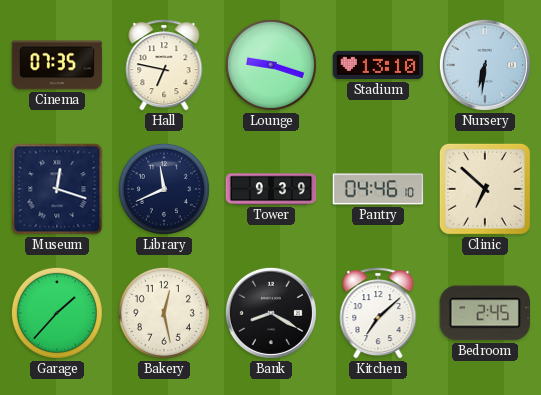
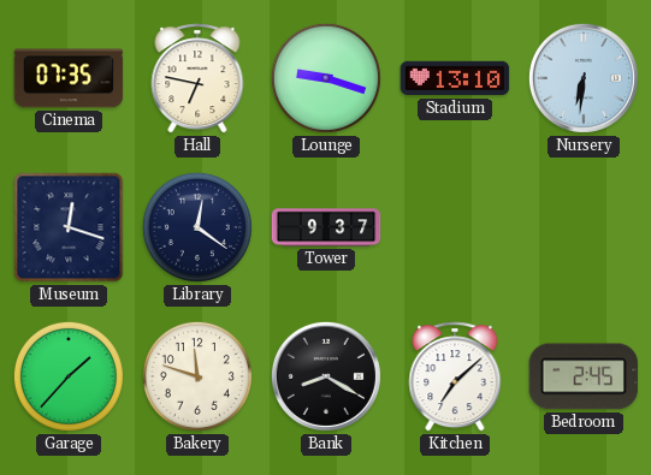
Library: 11:41 -> 12:21 (197, 227)
Tower: 9:39 -> 9:37 (326, 227)
Pantry: 04:46 -> none (378, 189)
Clinic: 6:52 -> none (485, 189)
Bakery: 12:28 -> 11:48 (197, 376)
